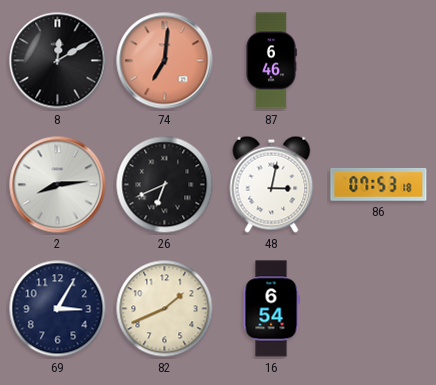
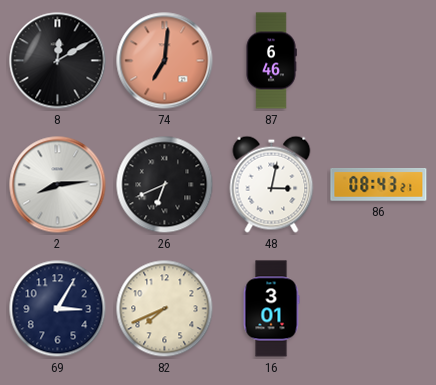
86: 07:53 -> 08:43 (379, 185)
82: 1:41 -> 7:41 (165, 309)
16: 6:54 -> 3:01 (271, 309)
